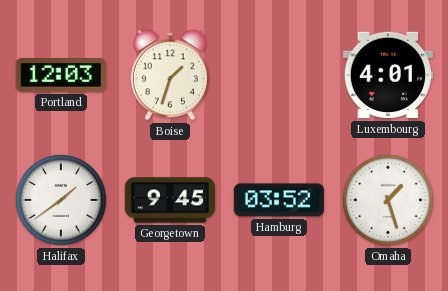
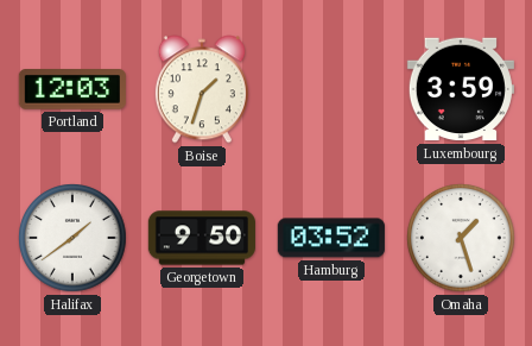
Luxembourg: 4:01 -> 3:59 (461, 89)
Georgetown: 9:45 -> 9:50 (201, 238)
